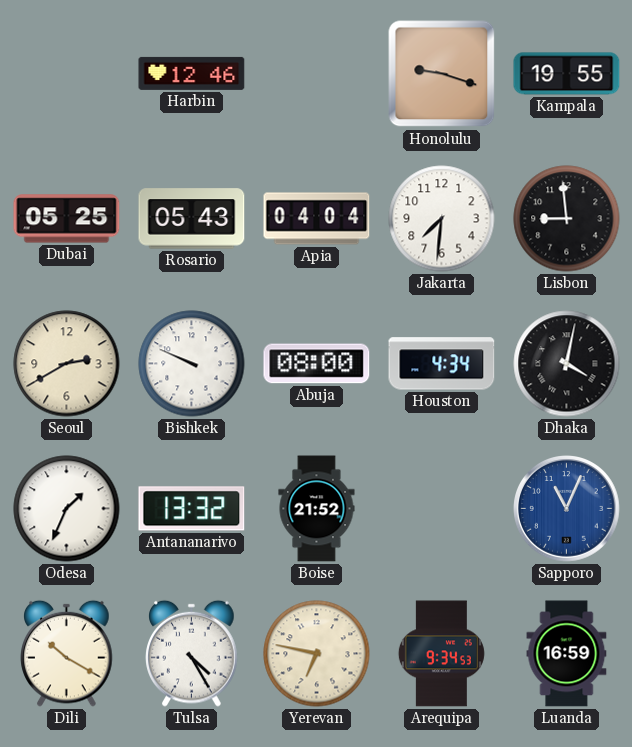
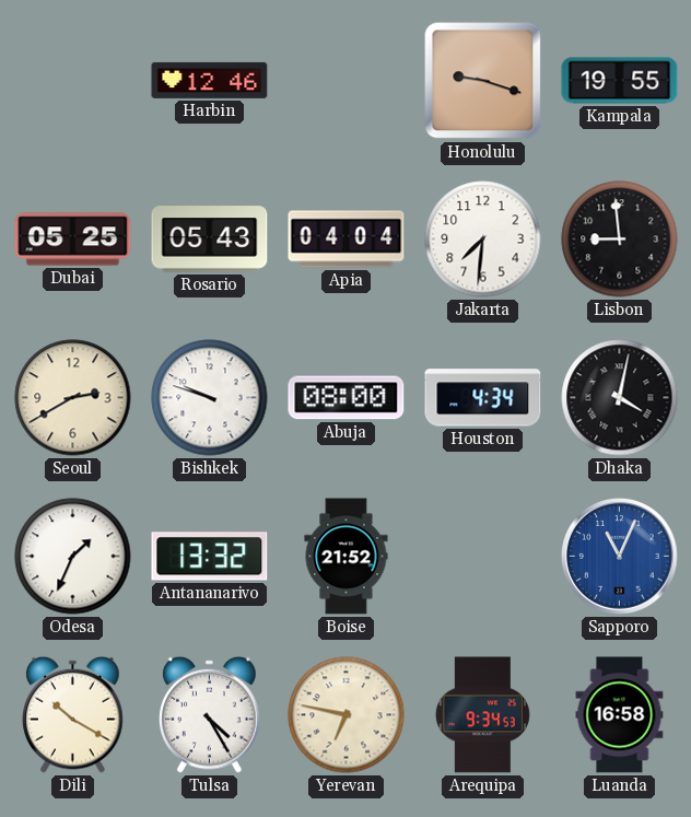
Bishkek: 9:49 -> 9:48 (210, 398)
Luanda: 16:59 -> 16:58 (620, 715)
